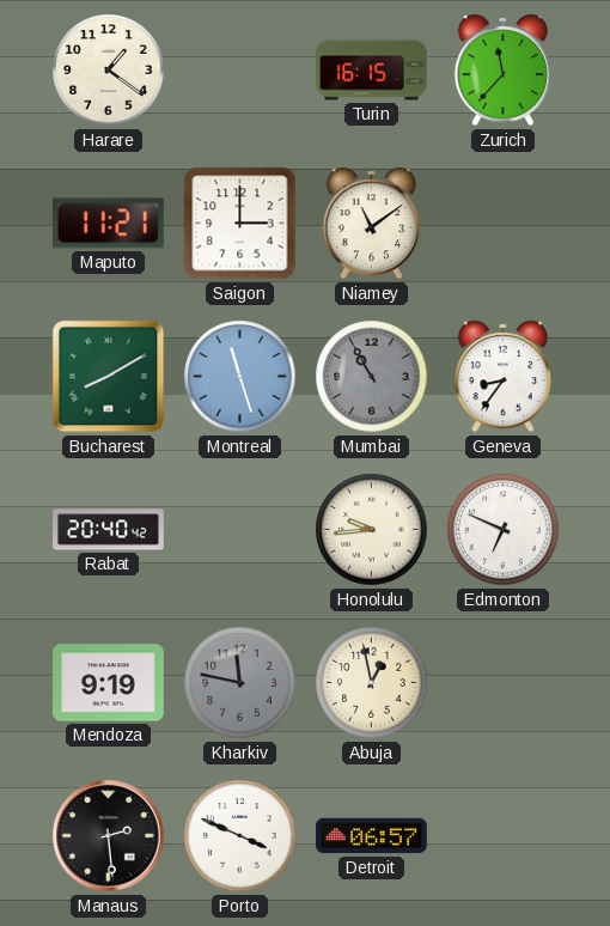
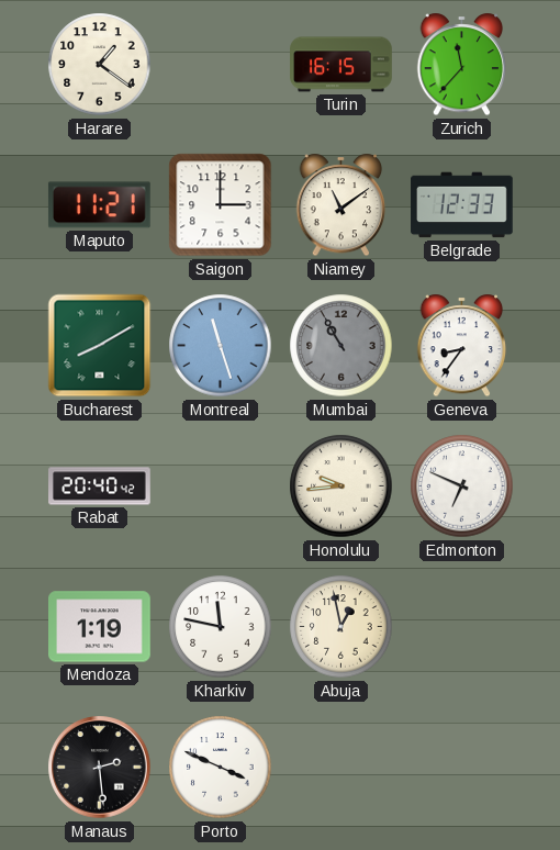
Belgrade: none -> 12:33 (462, 205)
Mendoza: 9:19 -> 1:19 (100, 627)
Kharkiv dial: grey -> white (221, 627)
Detroit: 06:57 -> none (372, 836)
